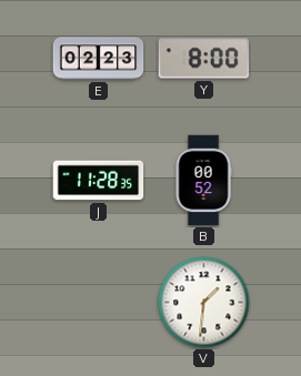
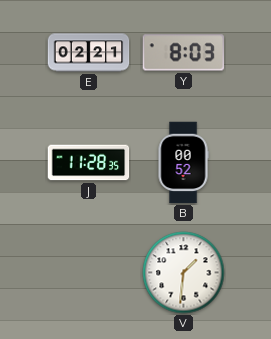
E: 02:23 -> 02:21 (89, 53)
Y: 8:00 -> 8:03 (184, 53)
